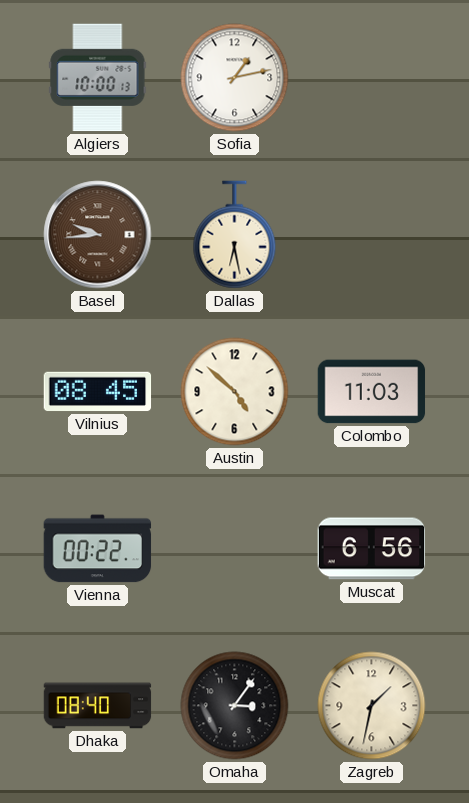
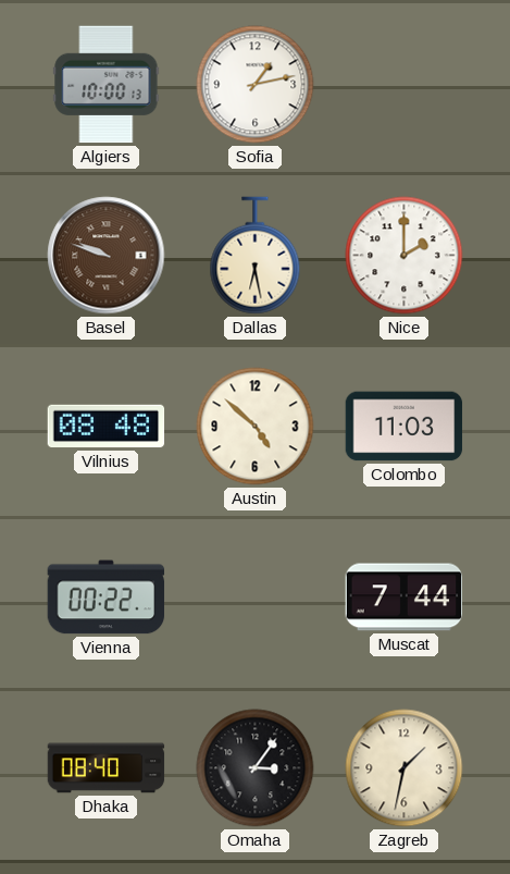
Basel: 9:44 -> 9:48 (107, 256)
Nice: none -> 2:00 (405, 256)
Vilnius: 08:45 -> 08:48 (107, 427)
Muscat: 6:56 -> 7:44 (405, 598)
